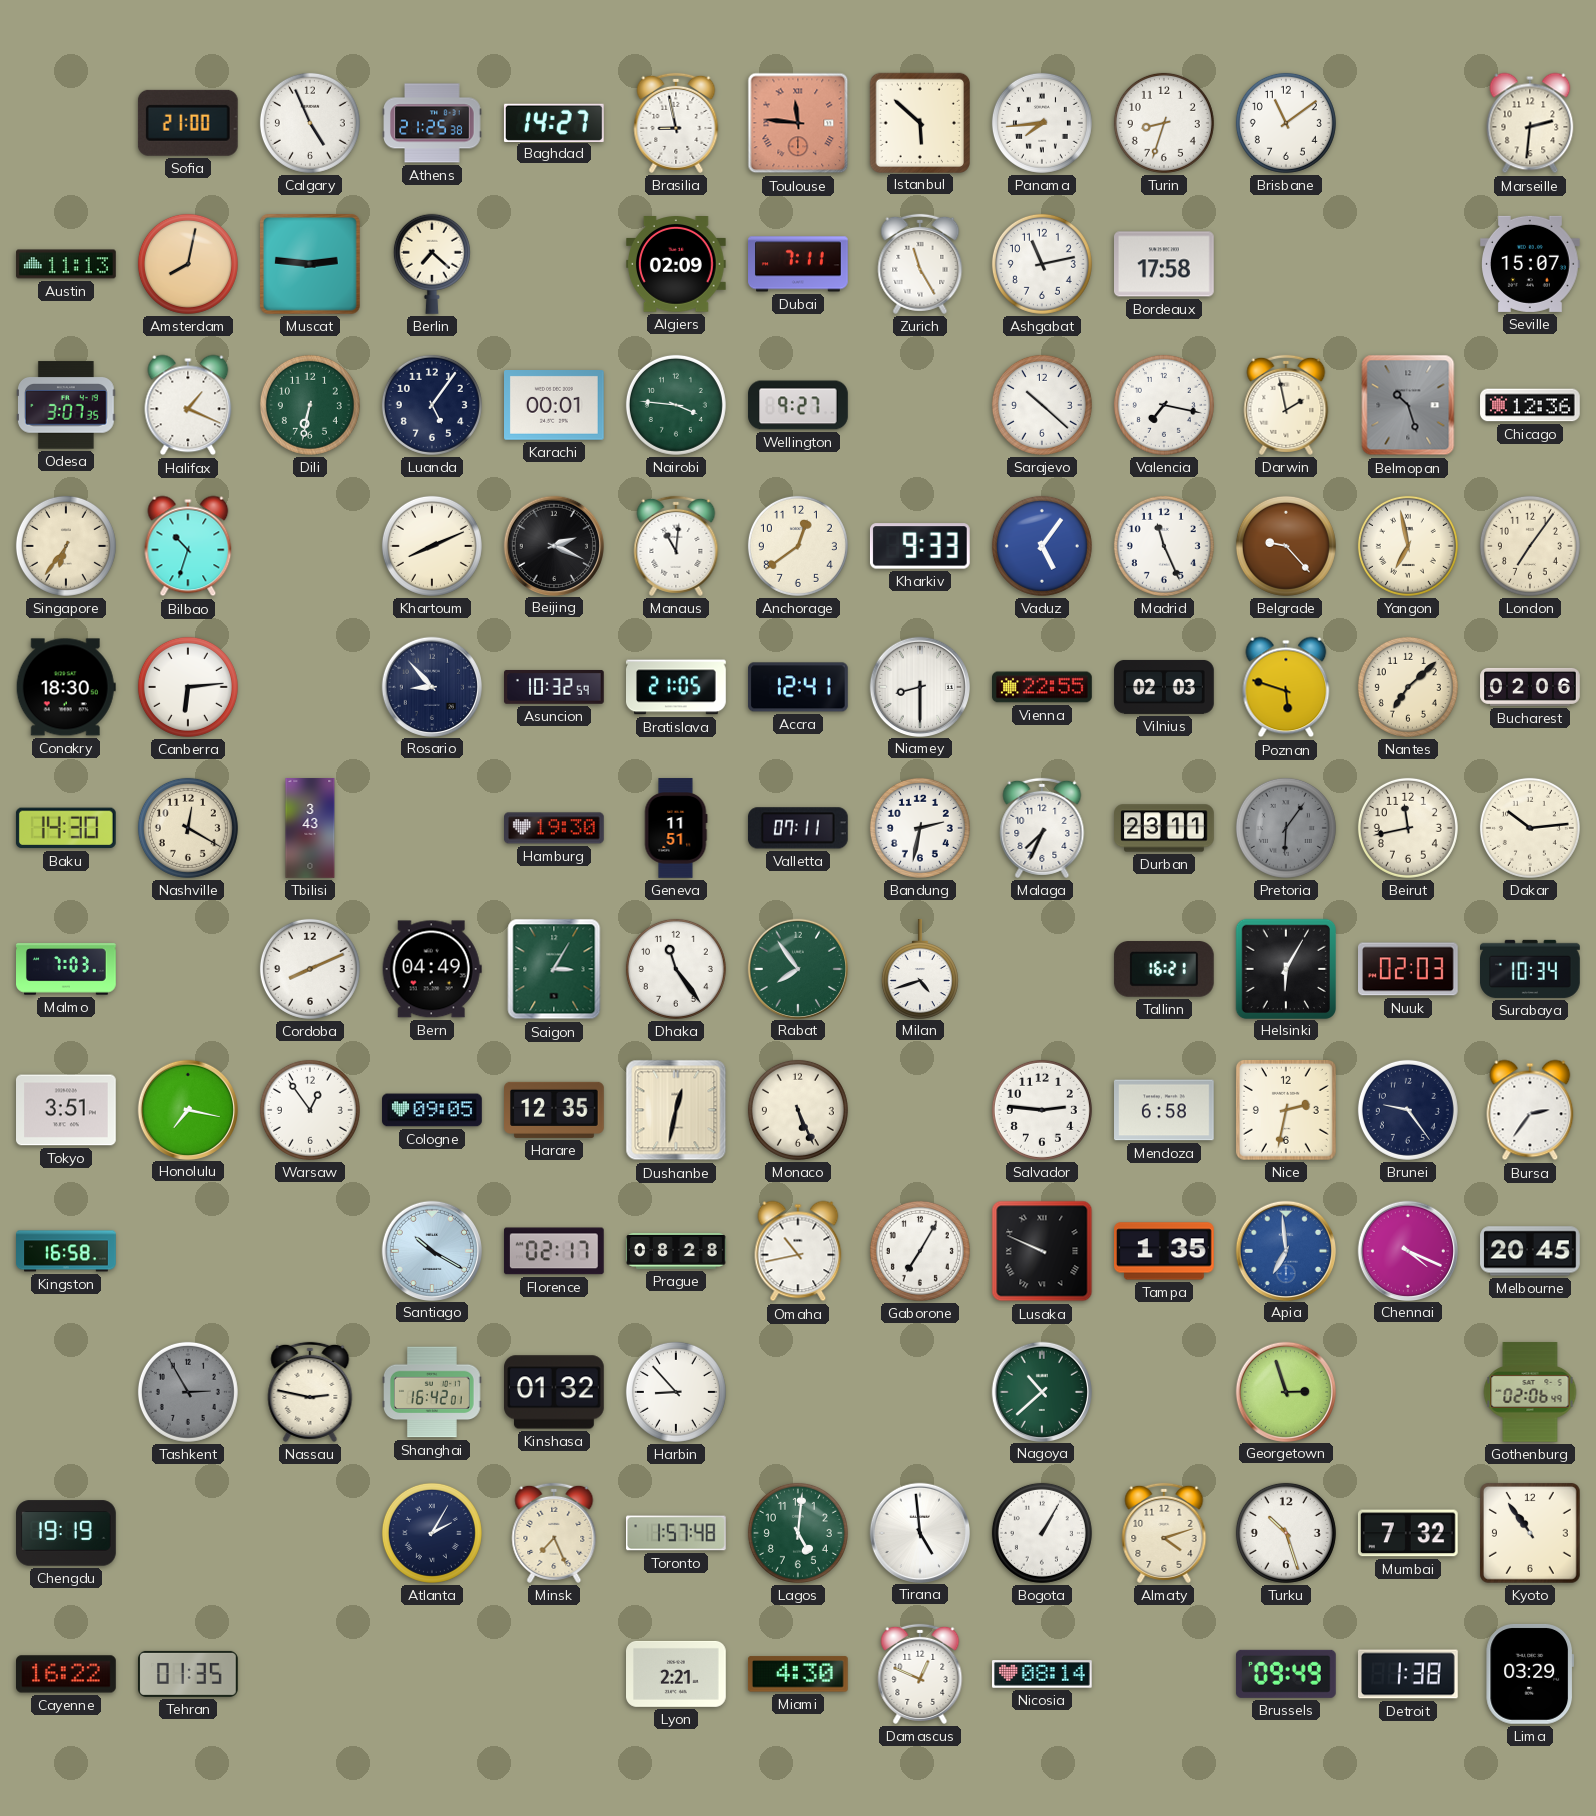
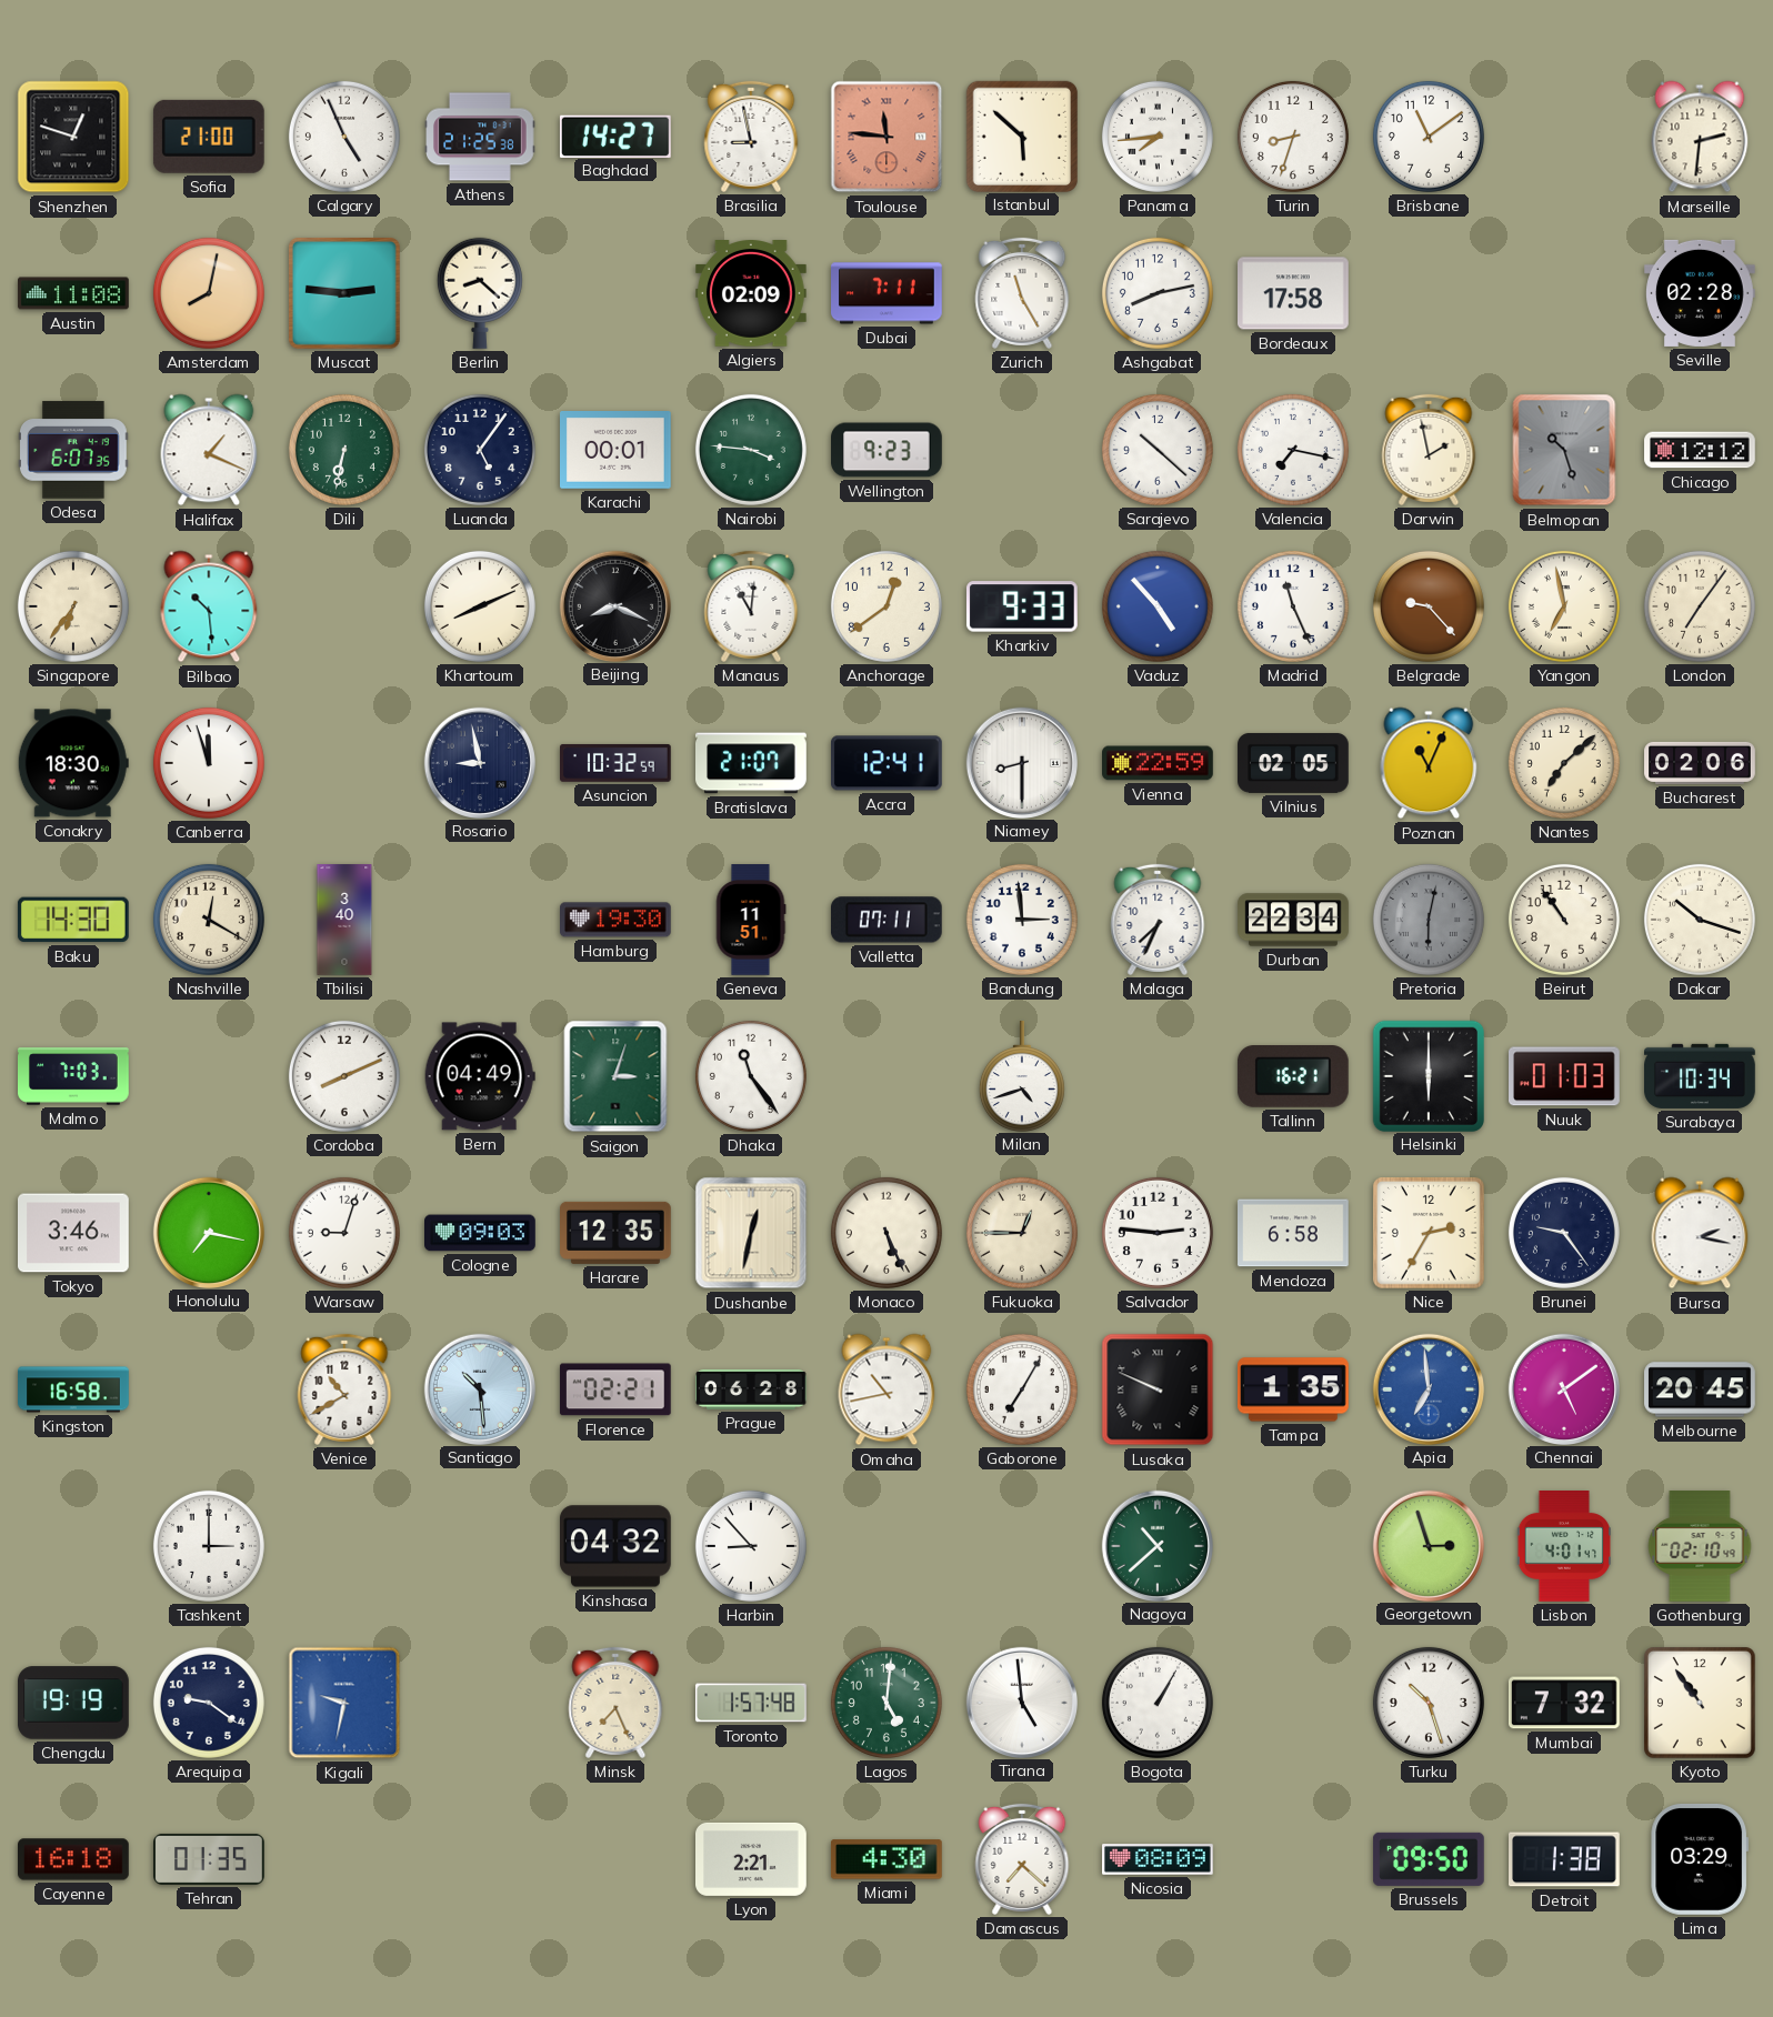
Shenzhen: none -> 12:48 (73, 137)
Austin: 11:13 -> 11:08 (73, 293)
Berlin: 7:22 -> 8:22 (480, 293)
Ashgabat: 11:13 -> 8:13 (1158, 293)
Seville: 15:07 -> 02:28 (1701, 293)
Odesa: 3:07 -> 6:07 (74, 450)
Wellington: 9:27 -> 9:23 (886, 450)
Chicago: 12:36 -> 12:12 (1700, 450)
Bilbao: 10:33 -> 10:29 (209, 606)
Beijing: 2:19 -> 8:19 (614, 605)
Vaduz: 5:06 -> 4:53 (1158, 606)
Canberra: 6:14 -> 11:57 (209, 763)
Rosario: 8:53 -> 8:58 (479, 762)
Bratislava: 21:05 -> 21:07 (751, 763)
Vienna: 22:55 -> 22:59 (1159, 763)
Vilnius: 02:03 -> 02:05 (1293, 763)
Poznan: 5:48 -> 11:04 (1429, 763)
Tbilisi: 3:43 -> 3:40 (344, 920)
Bandung: 2:32 -> 2:59 (1022, 920)
Durban: 23:11 -> 22:34 (1293, 920)
Pretoria: 6:06 -> 6:02 (1429, 920)
Beirut: 11:43 -> 10:54 (1564, 920)
Dakar: 10:14 -> 10:18 (1700, 920)
Saigon: 3:05 -> 3:03 (615, 1076)
Rabat: 7:54 -> none (797, 968)
Helsinki: 6:05 -> 6:00 (1428, 1075)
Nuuk: 02:03 -> 01:03 (1565, 1076)
Tokyo: 3:51 -> 3:46 (74, 1233)
Warsaw: 12:54 -> 9:03 (344, 1233)
Cologne: 09:05 -> 09:03 (481, 1233)
Fukuoka: none -> 12:45 (1022, 1233)
Nice: 2:32 -> 2:35 (1429, 1233)
Bursa: 2:36 -> 2:17 (1700, 1233)
Venice: none -> 10:40 (344, 1389)
Santiago: 10:20 -> 10:29 (479, 1388)
Florence: 02:17 -> 02:21 (615, 1389)
Prague: 08:28 -> 06:28 (751, 1389)
Chennai: 4:19 -> 5:09 (1563, 1388)
Tashkent: 2:55 -> 3:00 (209, 1546)
Tashkent dial: grey -> white (209, 1546)
Nassau: 2:47 -> none (310, 1392)
Shanghai: 16:42 -> none (433, 1392)
Kinshasa: 01:32 -> 04:32 (617, 1546)
Lisbon: none -> 4:01 (1564, 1547)
Gothenburg: 02:06 -> 02:10 (1700, 1546)
Arequipa: none -> 9:21 (209, 1703)
Kigali: none -> 9:32 (344, 1703)
Atlanta: 2:05 -> none (432, 1533)
Almaty: 4:12 -> none (1164, 1533)
Cayenne: 16:22 -> 16:18 (74, 1859)
Damascus: 12:49 -> 7:22 (1022, 1859)
Nicosia: 08:14 -> 08:09 (1158, 1859)
Brussels: 09:49 -> 09:50 (1429, 1859)
